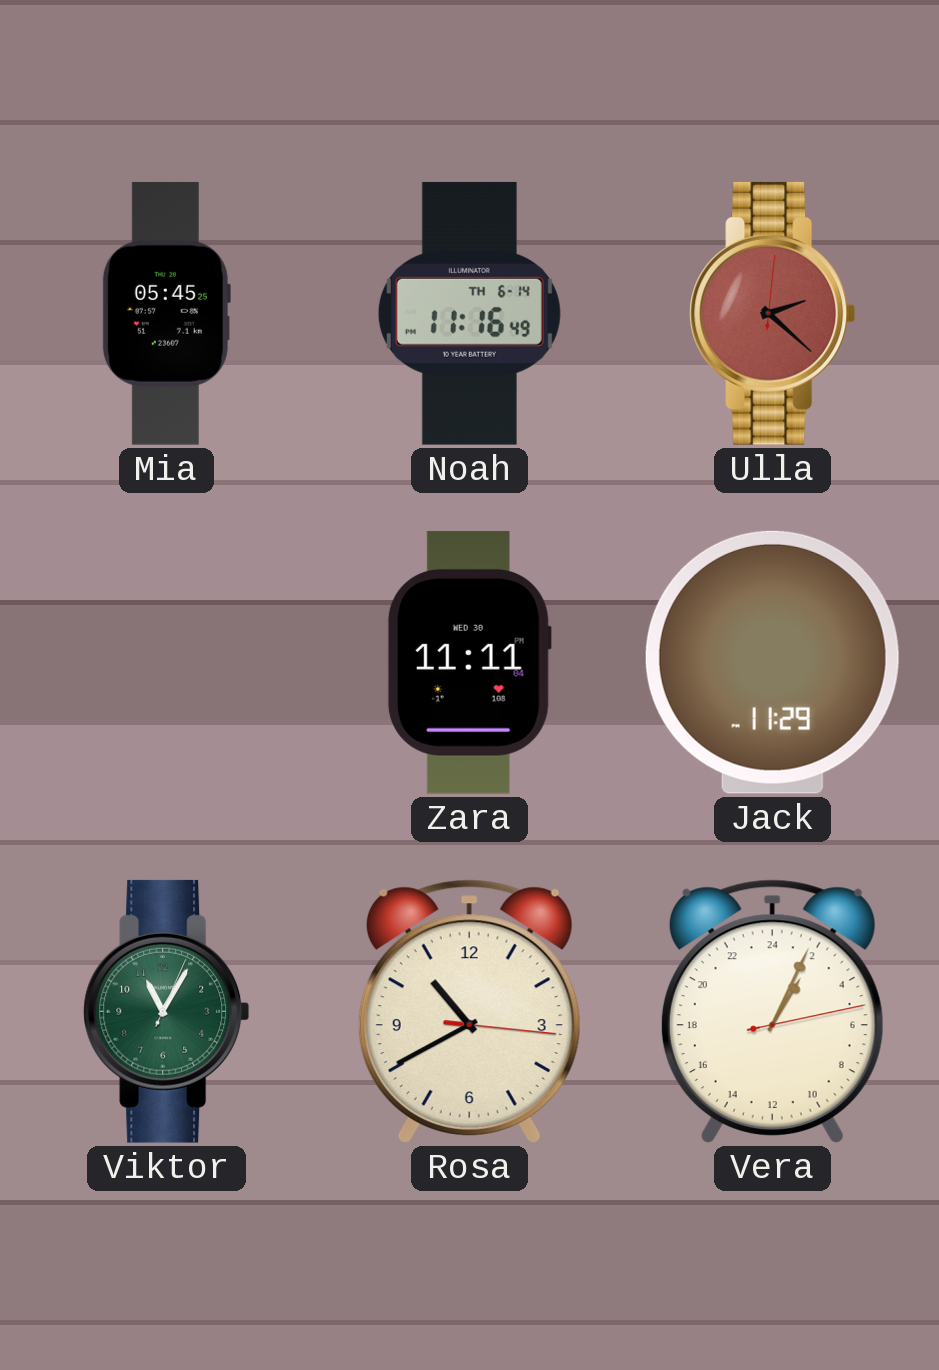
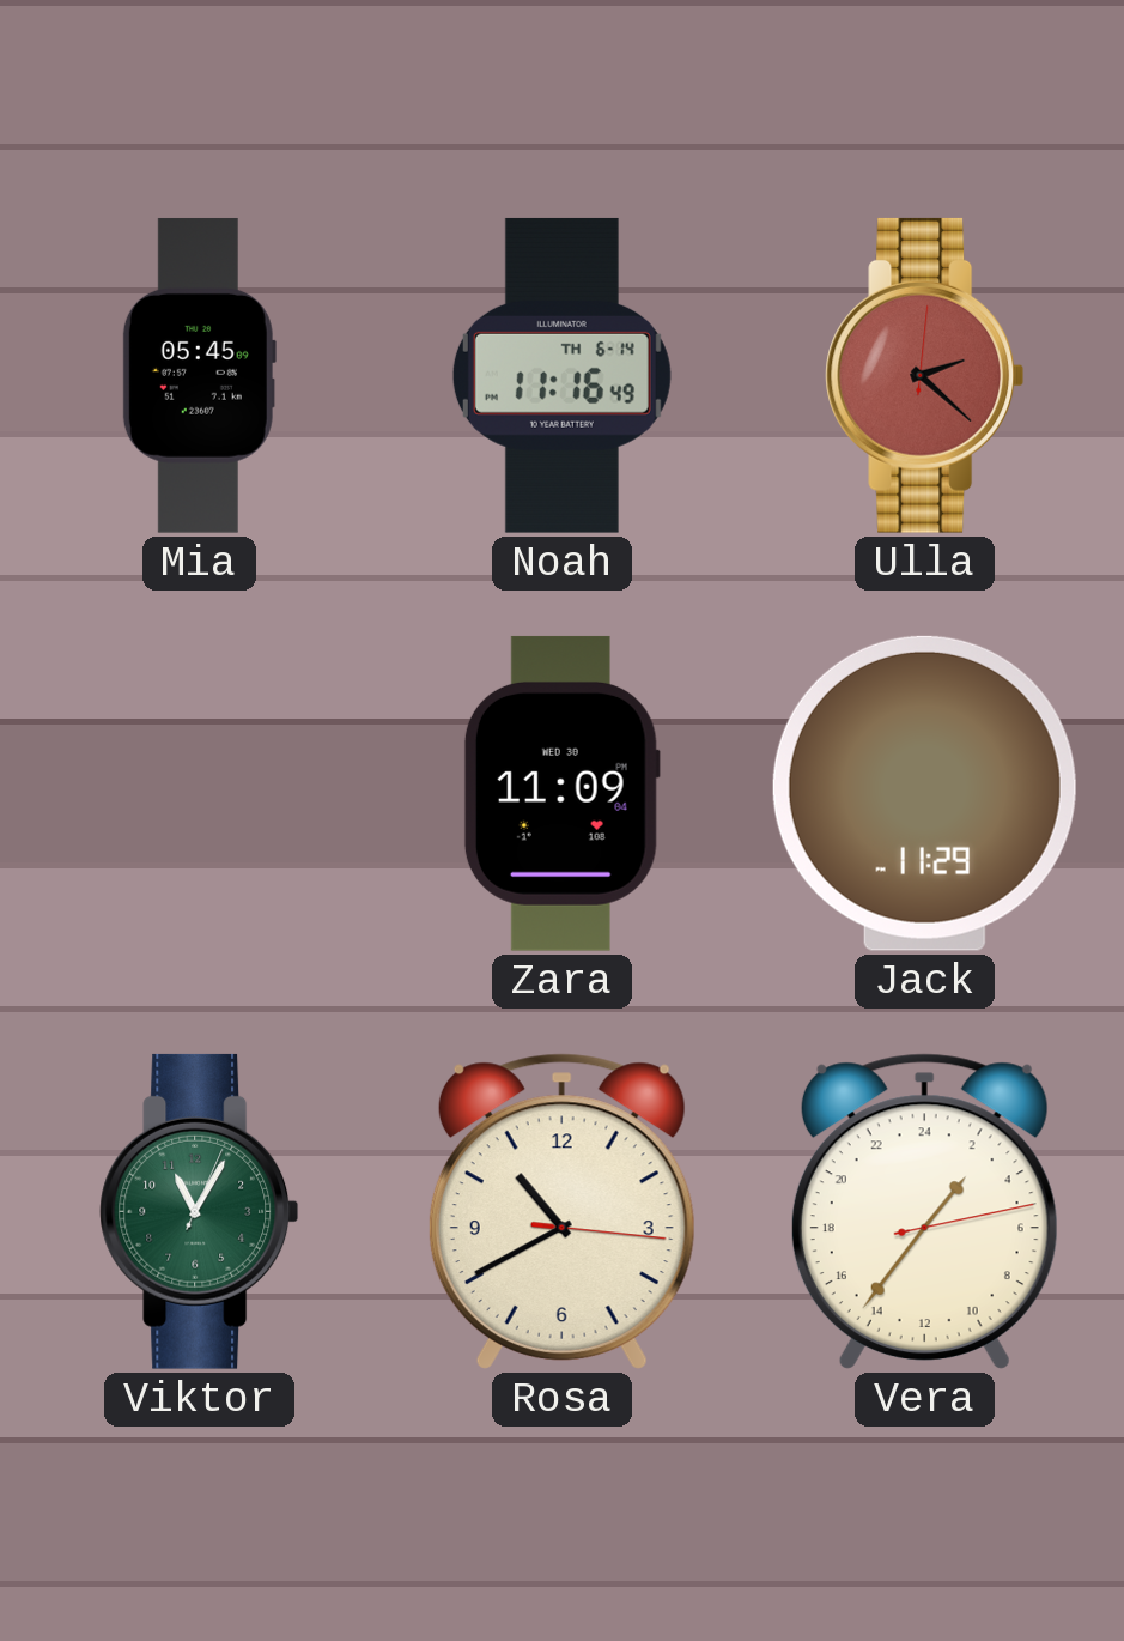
Mia: 05:45:25 -> 05:45:09 (199, 375)
Zara: 11:11 -> 11:09 (561, 793)
Vera: 2:04 -> 2:36 (924, 1211)
